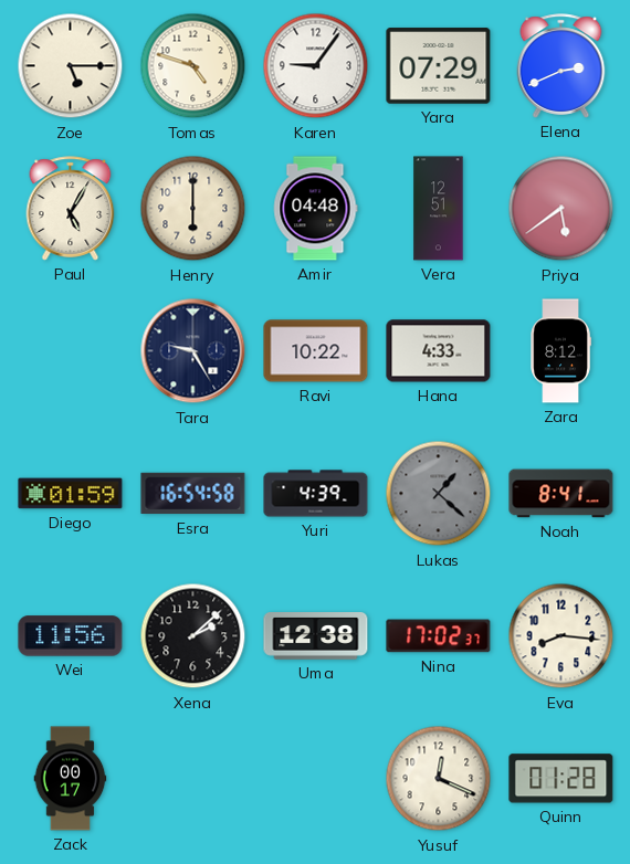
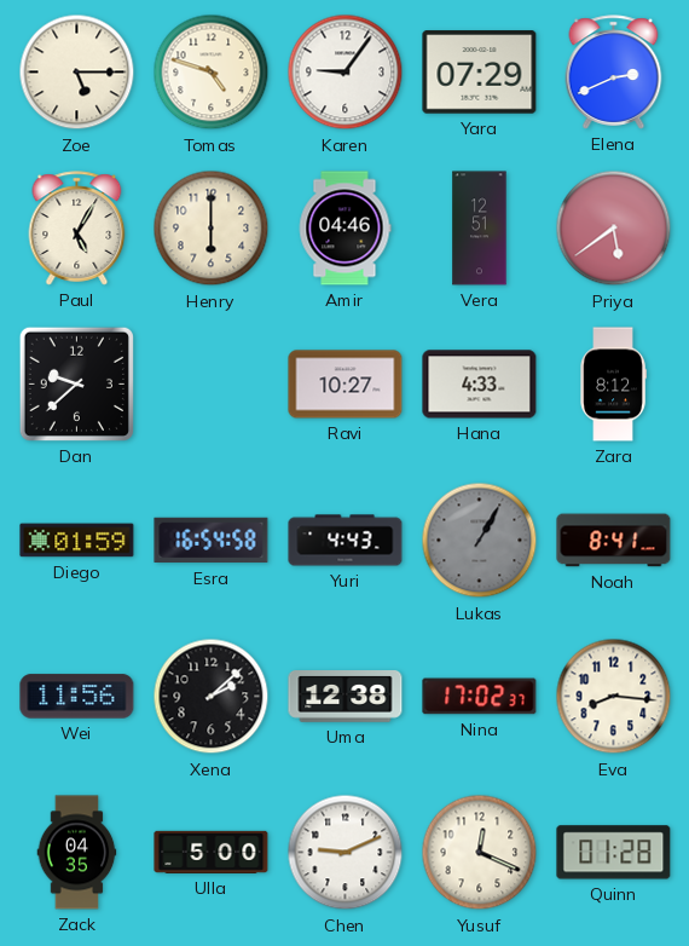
Amir: 04:48 -> 04:46 (344, 229)
Dan: none -> 9:38 (76, 383)
Tara: 9:25 -> none (193, 351)
Ravi: 10:22 -> 10:27 (346, 385)
Yuri: 4:39 -> 4:43 (346, 541)
Lukas: 1:22 -> 1:05 (480, 541)
Zack: 00:17 -> 04:35 (77, 853)
Ulla: none -> 5:00 (212, 852)
Chen: none -> 9:11 (346, 853)
